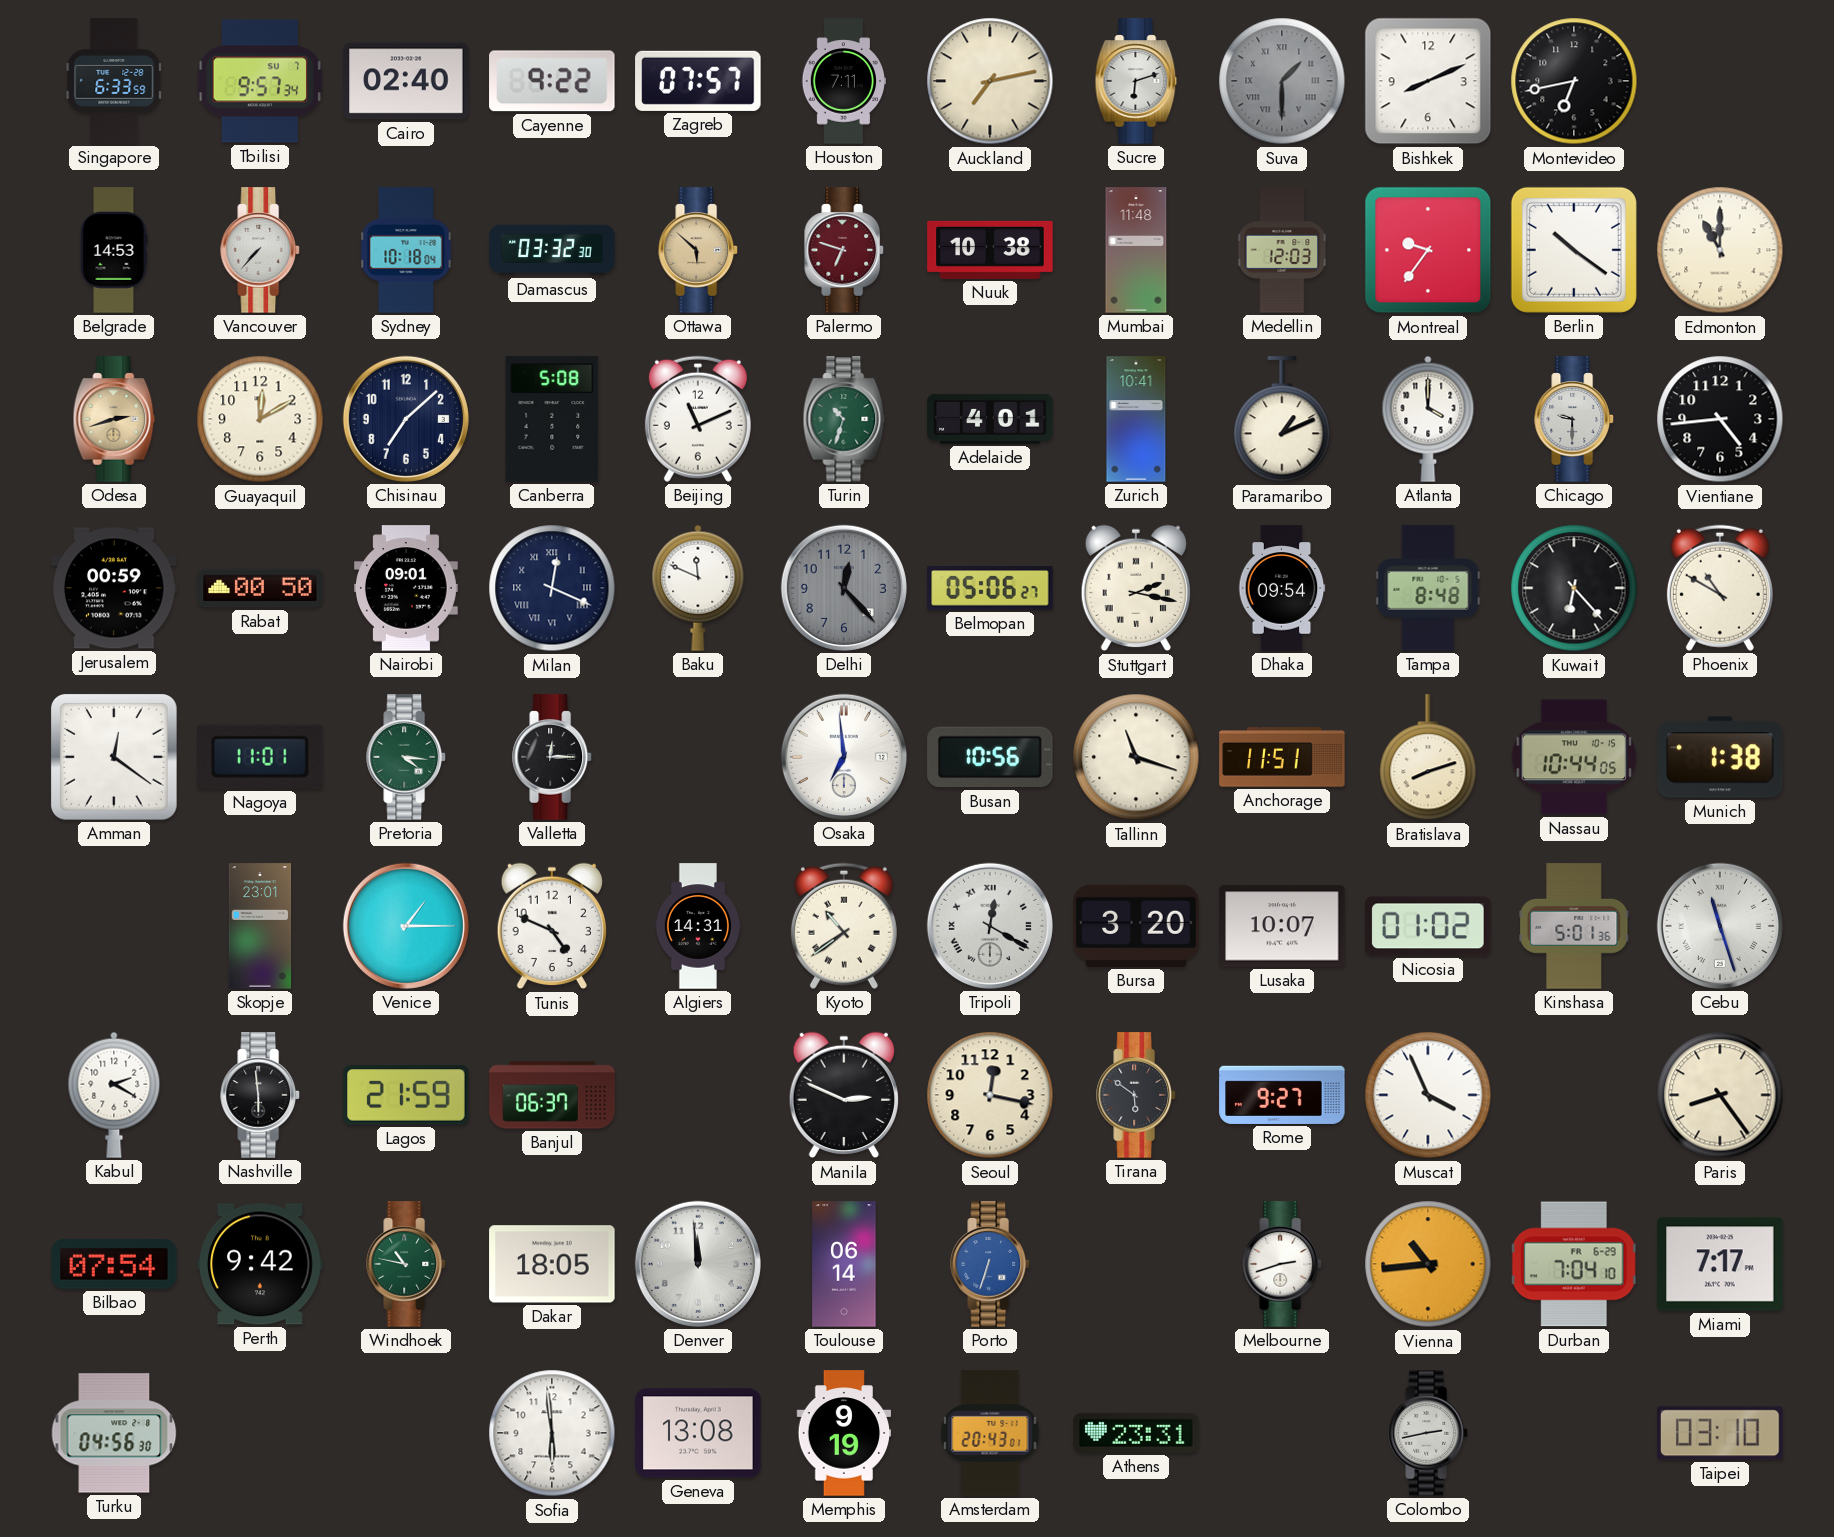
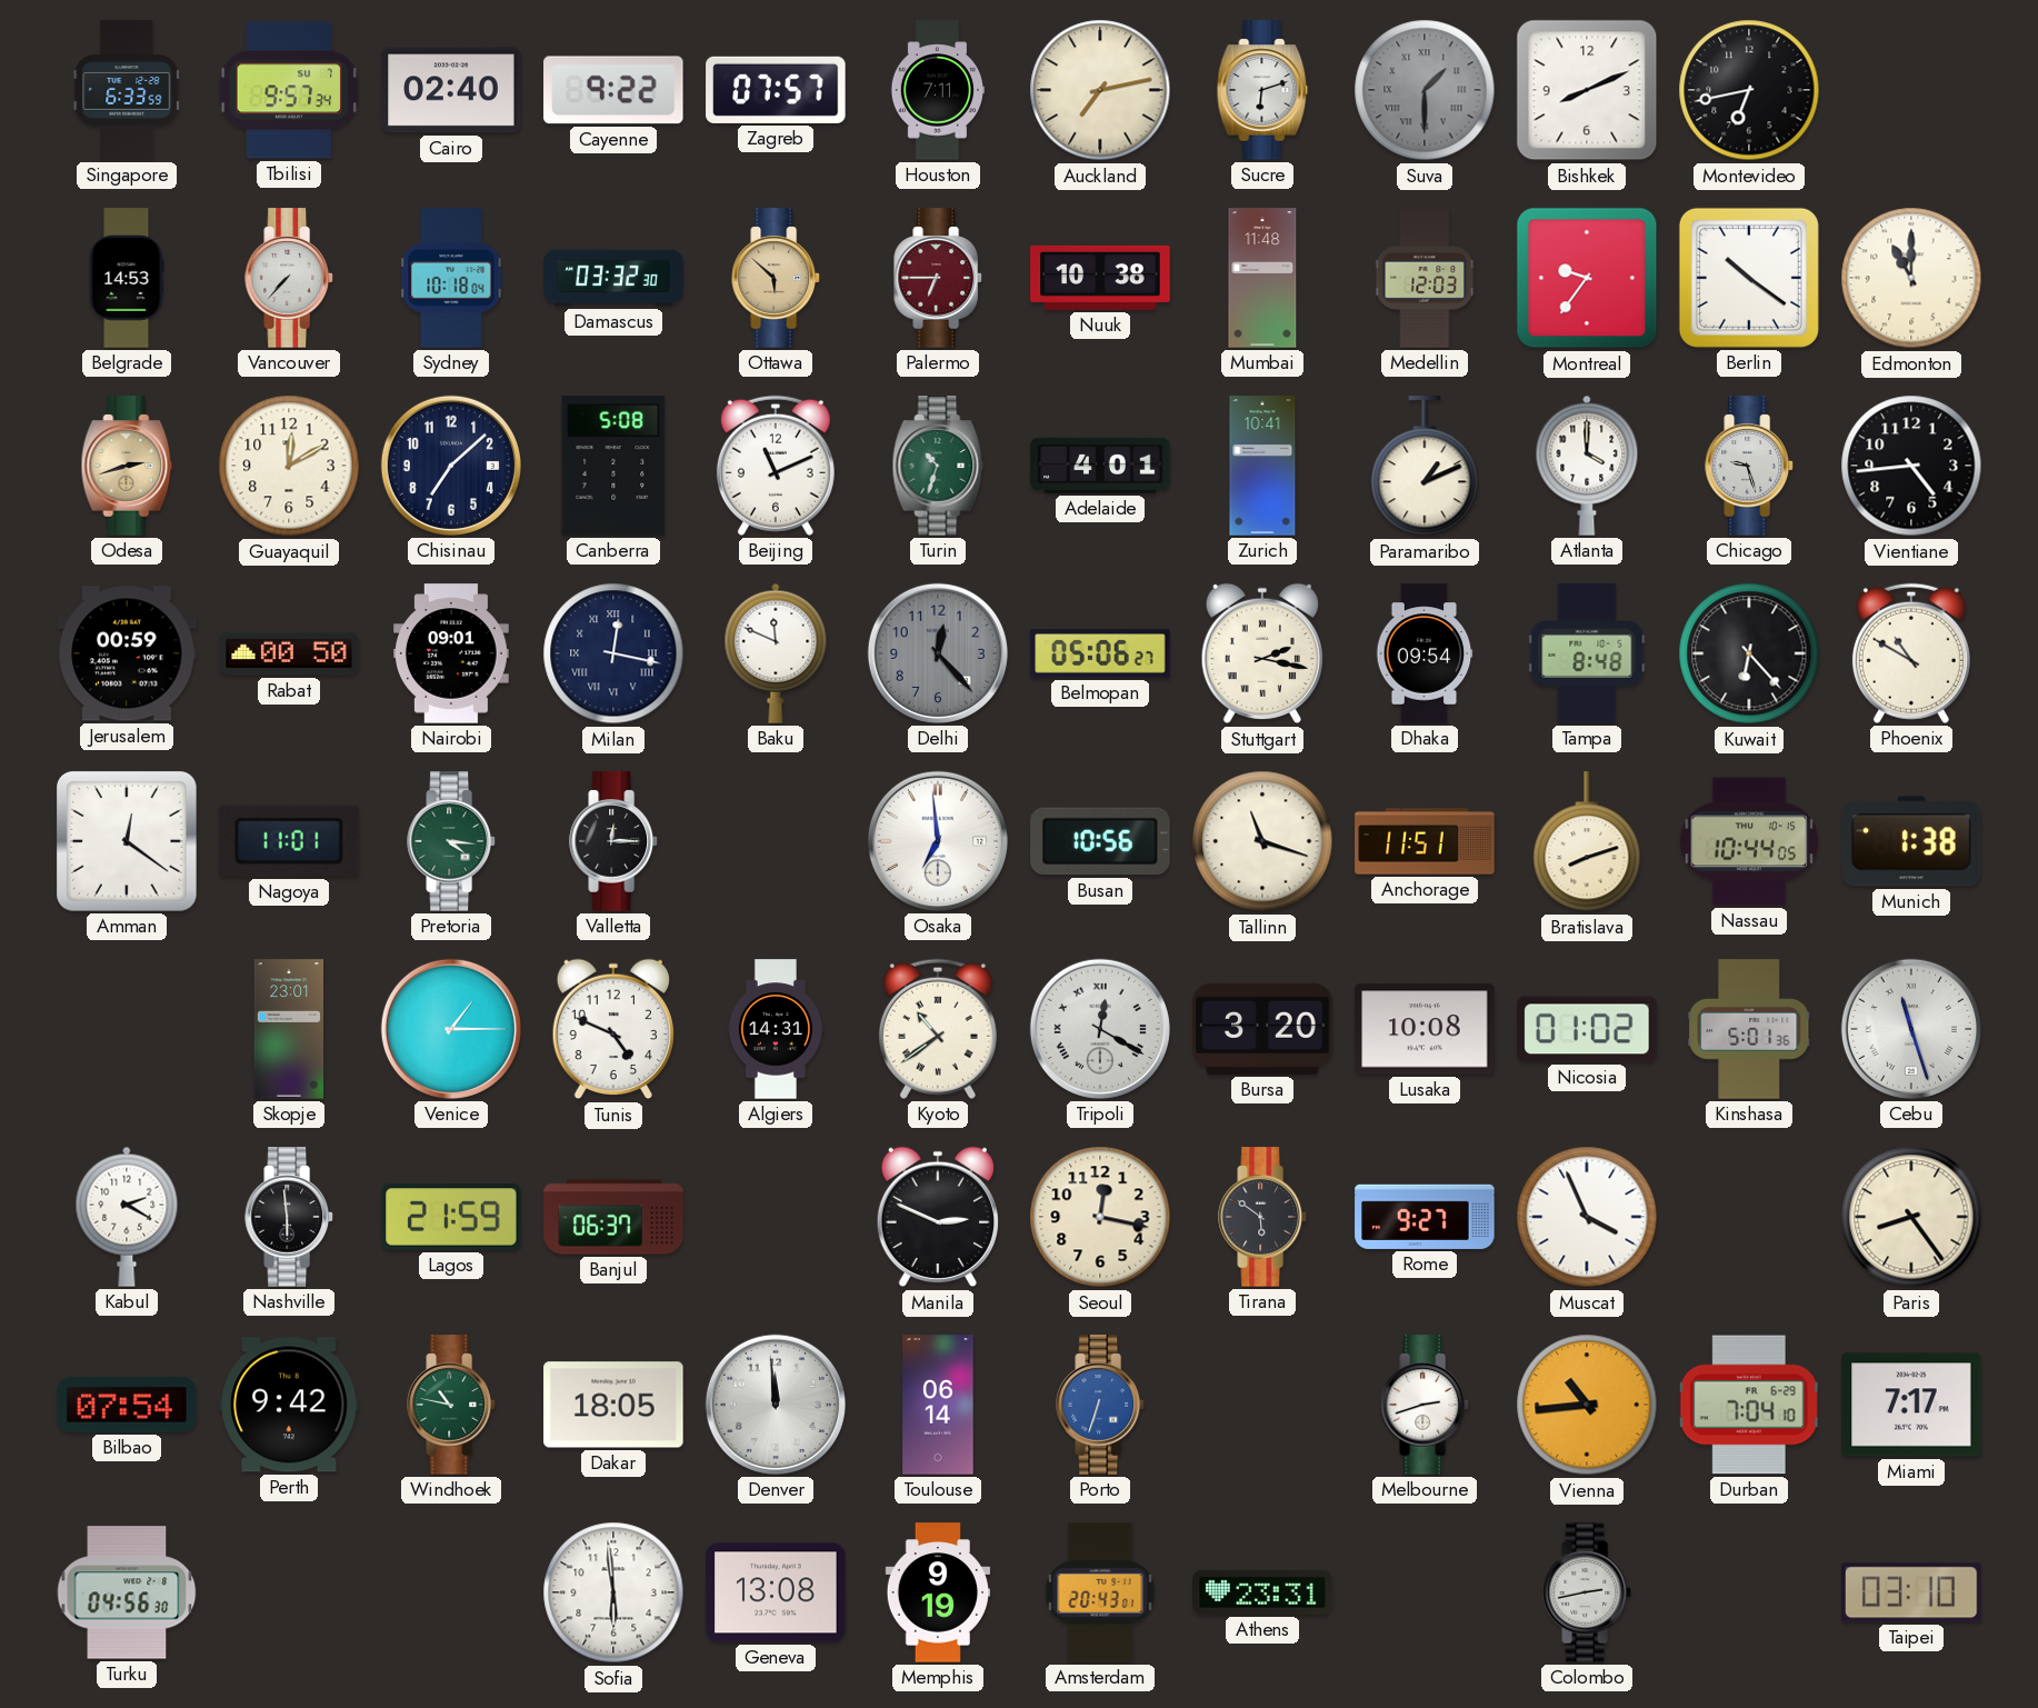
Palermo: 6:48 -> 6:45 (938, 278)
Chicago: 9:30 -> 9:27 (1749, 466)
Milan: 12:19 -> 12:17 (613, 653)
Lusaka: 10:07 -> 10:08 (1425, 1029)
